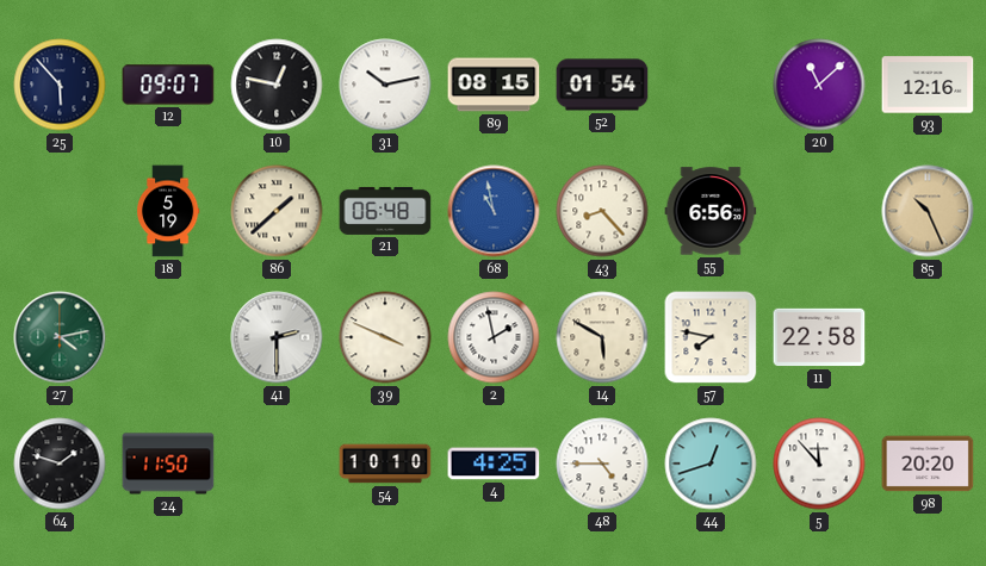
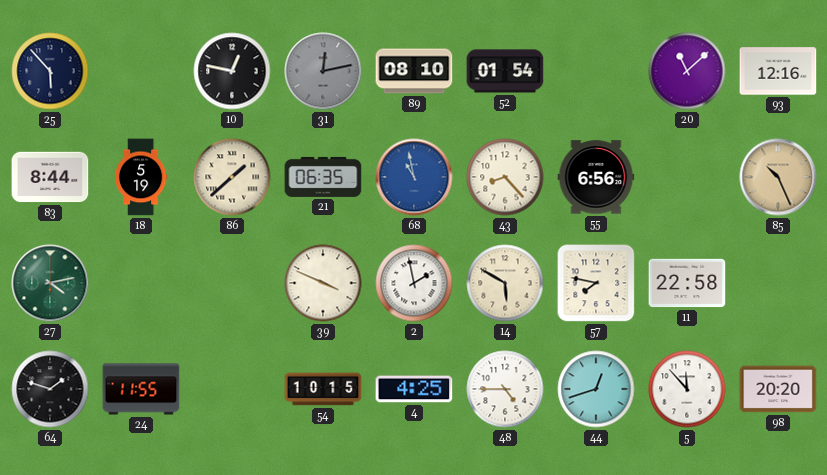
12: 09:07 -> none (168, 85)
31: 10:13 -> 12:13 (323, 71)
31 dial: white -> grey (323, 71)
89: 08:15 -> 08:10 (414, 71)
83: none -> 8:44 (50, 177)
21: 06:48 -> 06:35 (323, 177)
41: 2:30 -> none (277, 337)
24: 11:50 -> 11:55 (141, 389)
54: 10:10 -> 10:15 (323, 389)
